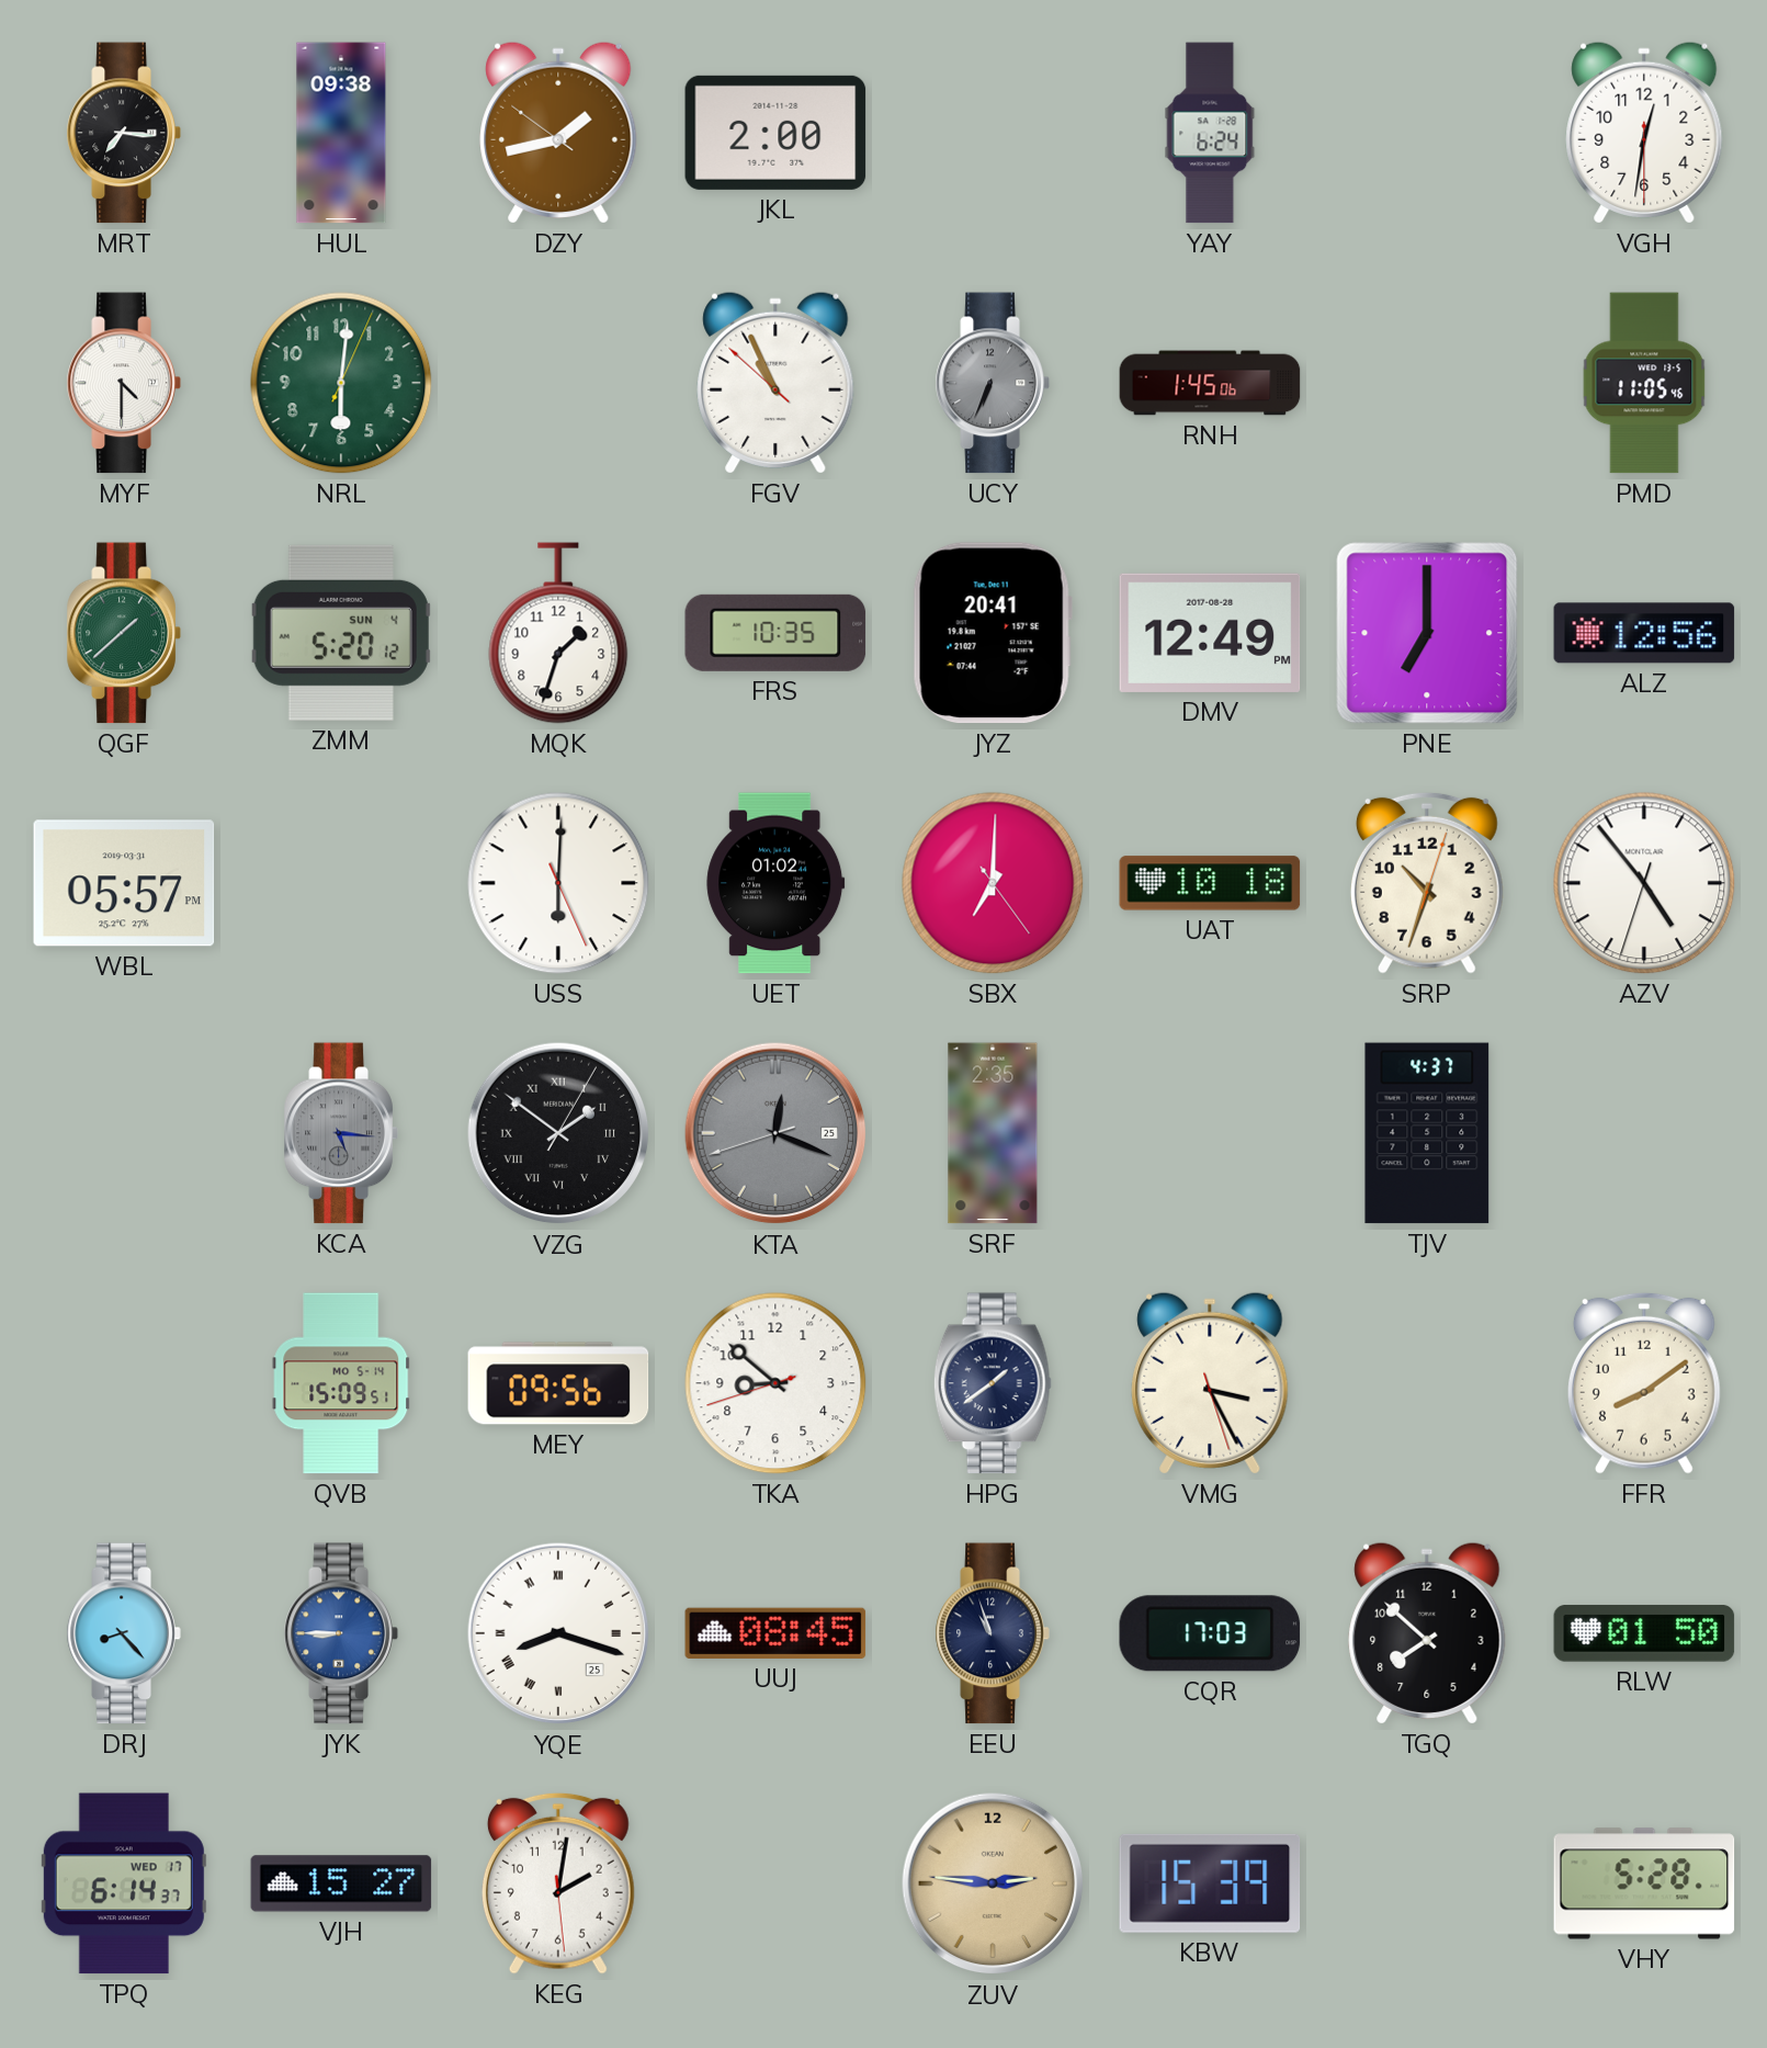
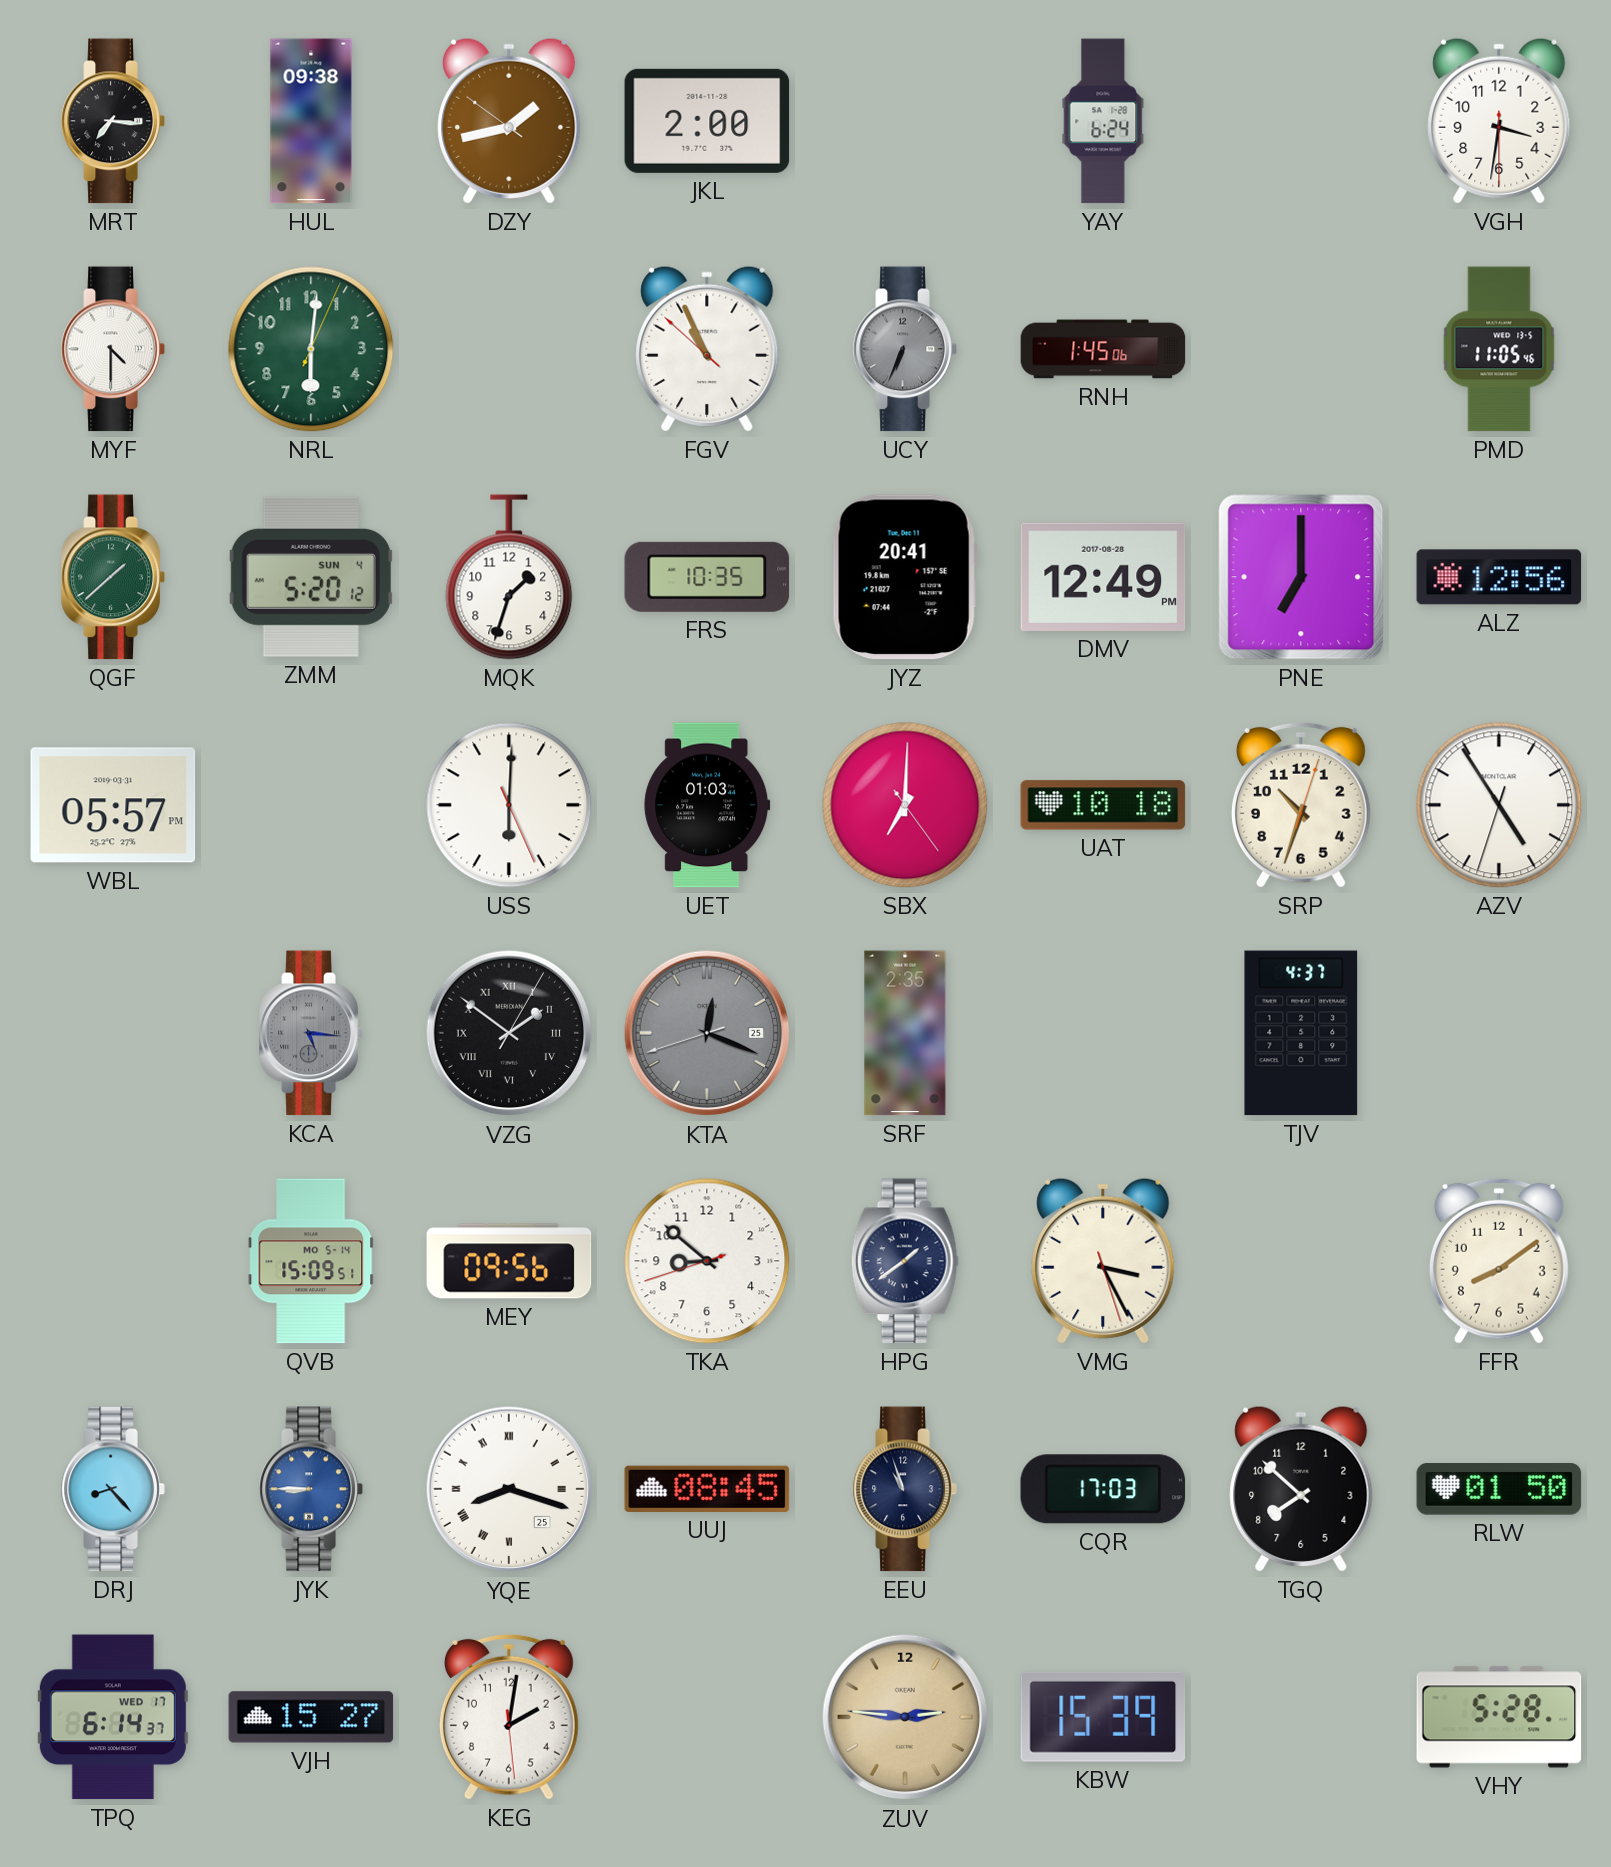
VGH: 12:31 -> 3:31 (1499, 121)
UET: 01:02 -> 01:03 (707, 805)
AZV: 4:53 -> 4:54 (1499, 805)
